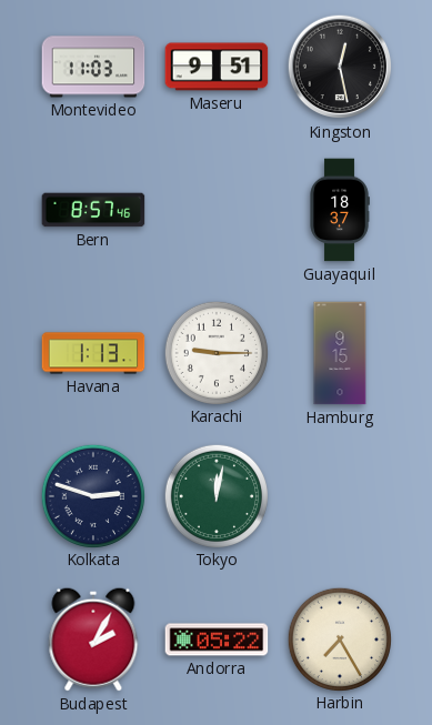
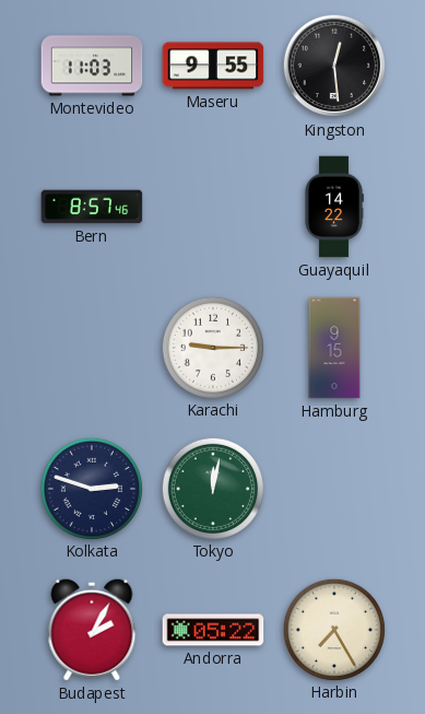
Maseru: 9:51 -> 9:55 (213, 66)
Kingston: 12:28 -> 12:29 (334, 66)
Guayaquil: 18:37 -> 14:22 (334, 207)
Havana: 1:13 -> none (93, 353)
